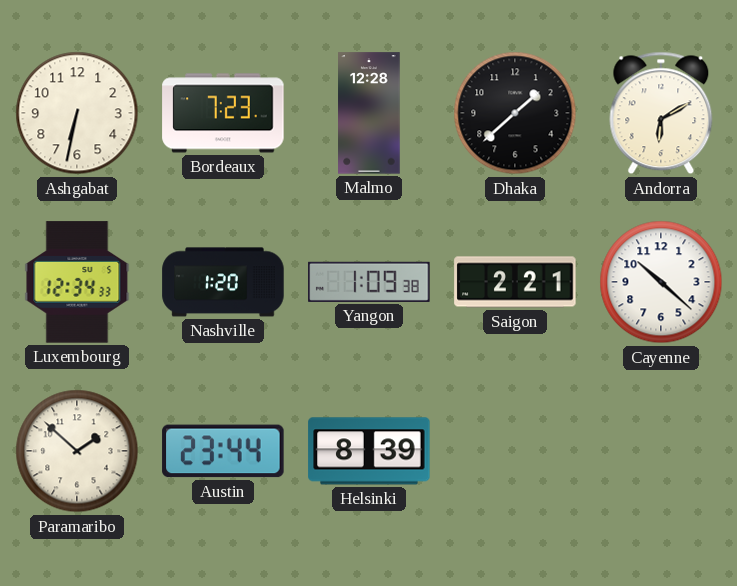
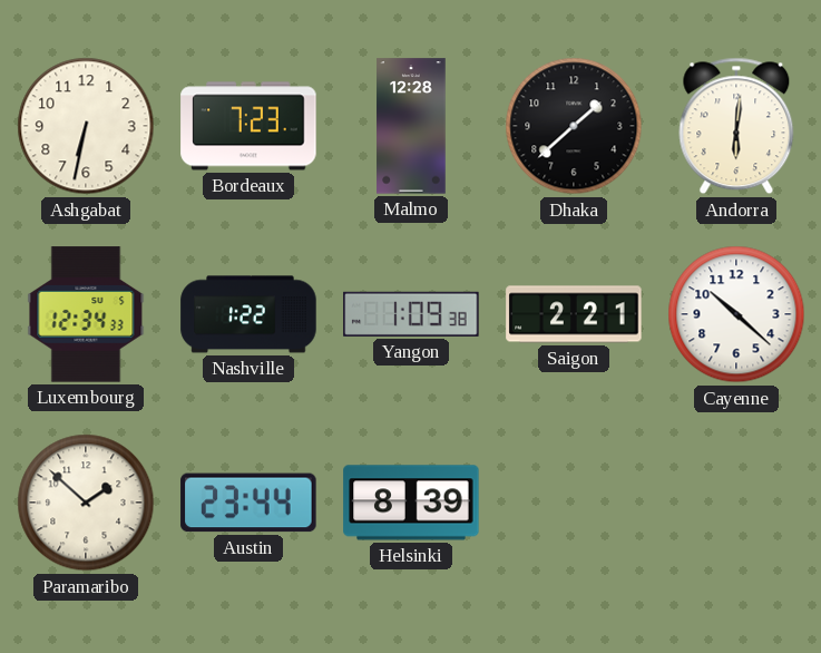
Andorra: 6:10 -> 6:01 (736, 126)
Nashville: 1:20 -> 1:22 (248, 314)
